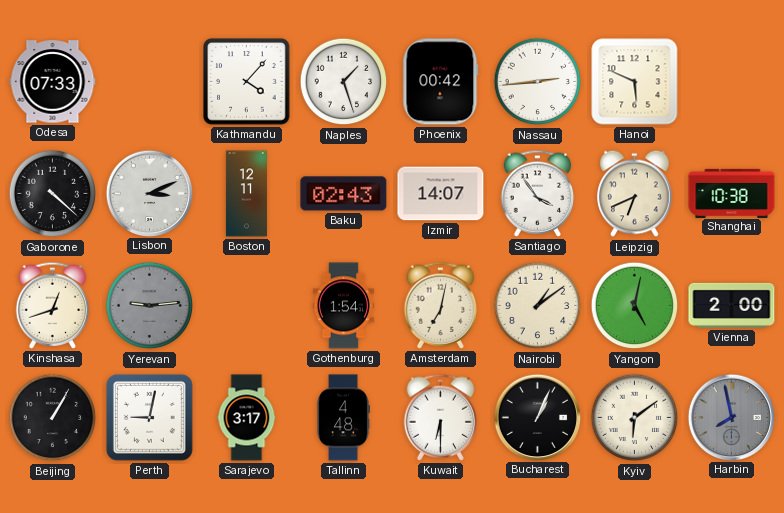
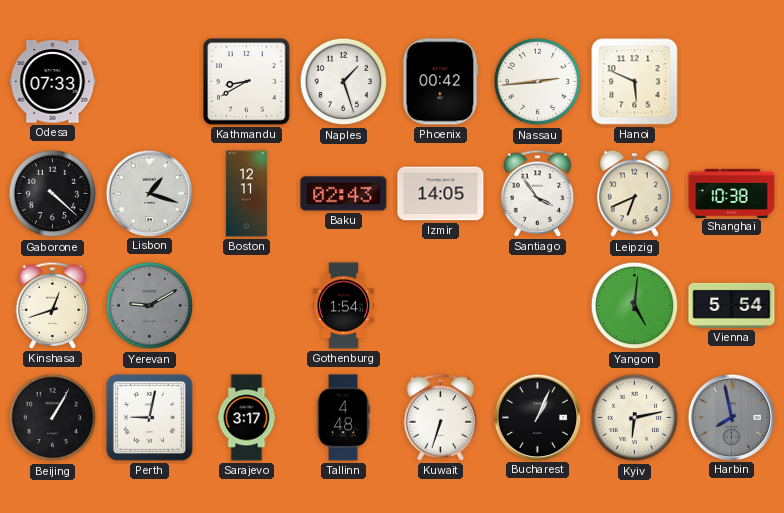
Kathmandu: 4:07 -> 8:40 (247, 82)
Lisbon: 3:11 -> 1:18 (149, 193)
Izmir: 14:07 -> 14:05 (441, 194)
Yerevan: 9:14 -> 9:10 (150, 306)
Amsterdam: 7:02 -> none (441, 305)
Nairobi: 1:09 -> none (538, 306)
Yangon: 5:02 -> 5:01 (635, 306)
Vienna: 2:00 -> 5:54 (732, 305)
Kuwait: 6:30 -> 6:33 (441, 417)
Kyiv: 6:09 -> 6:13 (635, 418)
